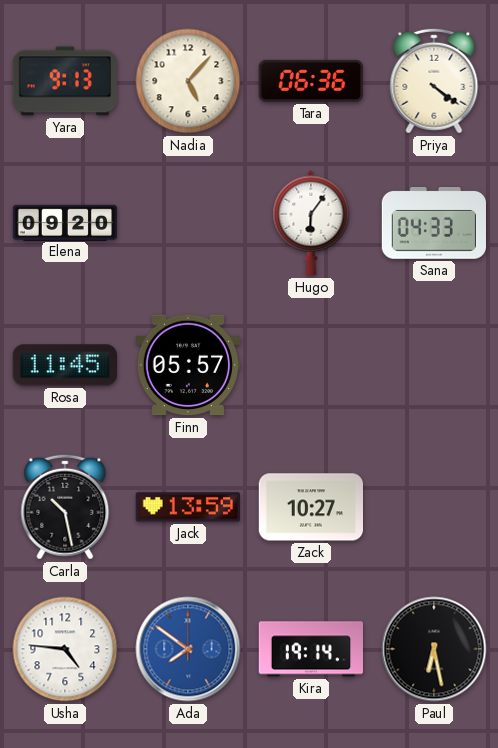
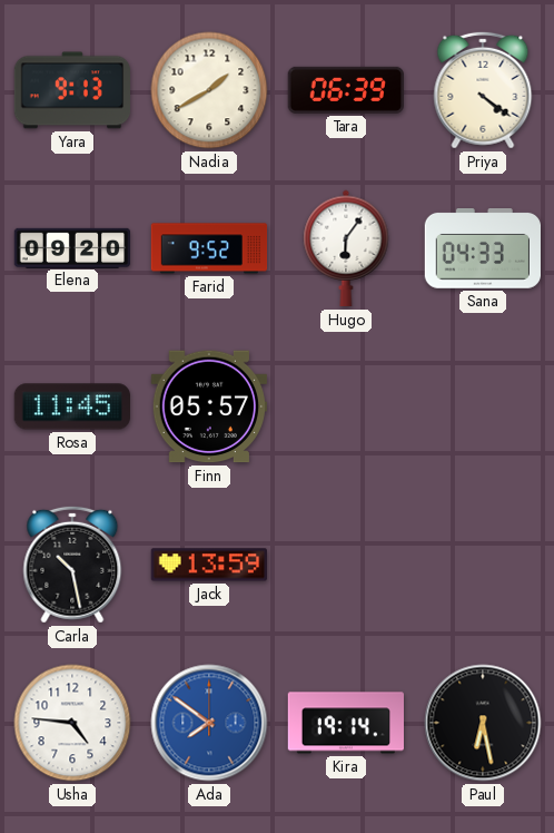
Nadia: 5:07 -> 1:40 (209, 90)
Tara: 06:36 -> 06:39 (345, 90)
Farid: none -> 9:52 (209, 248)
Zack: 10:27 -> none (310, 507)
